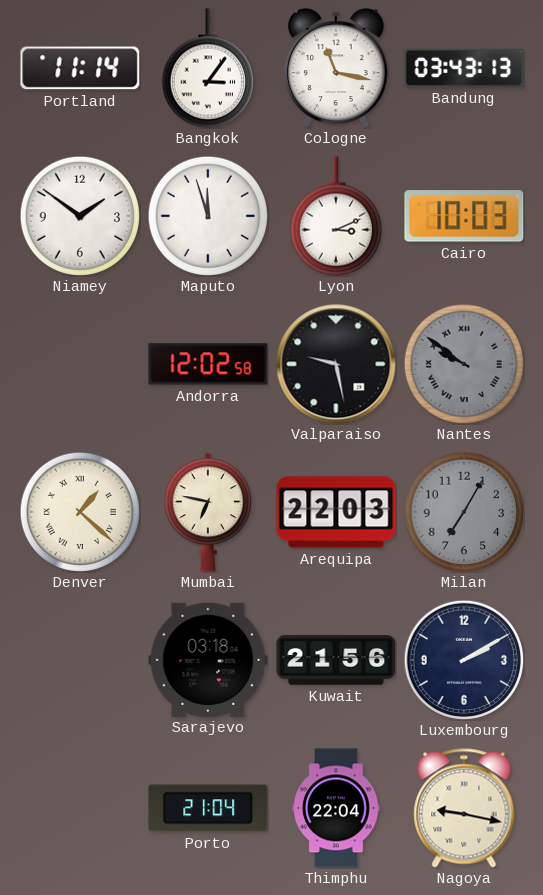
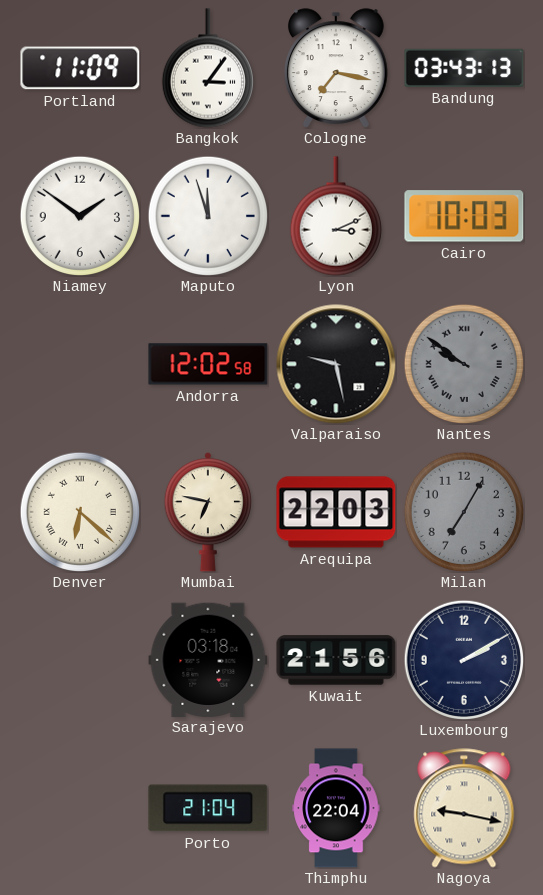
Portland: 11:14 -> 11:09 (80, 68)
Cologne: 11:17 -> 7:17 (336, 68)
Denver: 1:22 -> 6:22 (79, 511)
